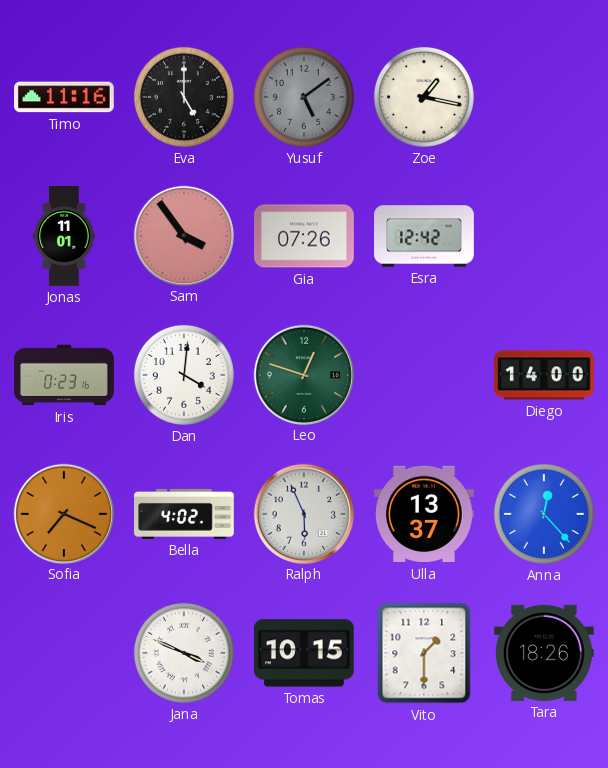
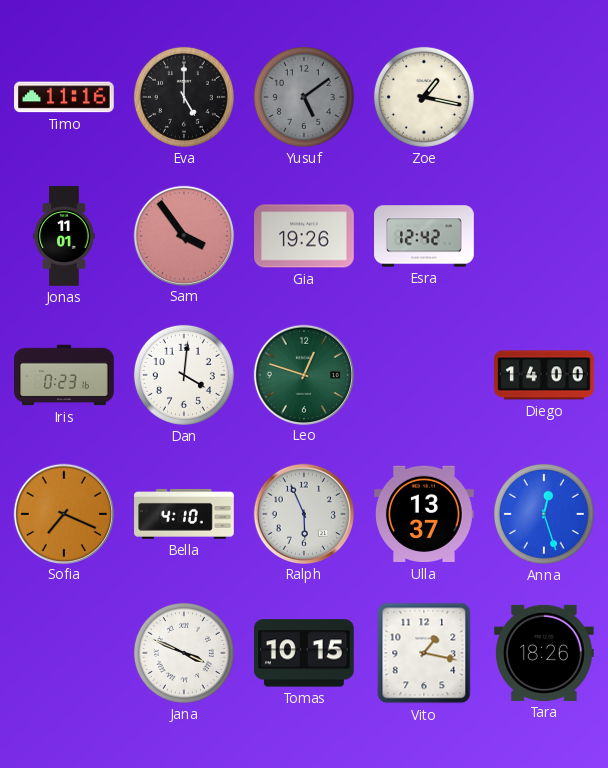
Gia: 07:26 -> 19:26 (305, 236)
Bella: 4:02 -> 4:10 (184, 514)
Anna: 12:23 -> 12:27 (544, 514)
Vito: 1:30 -> 1:17 (424, 653)
